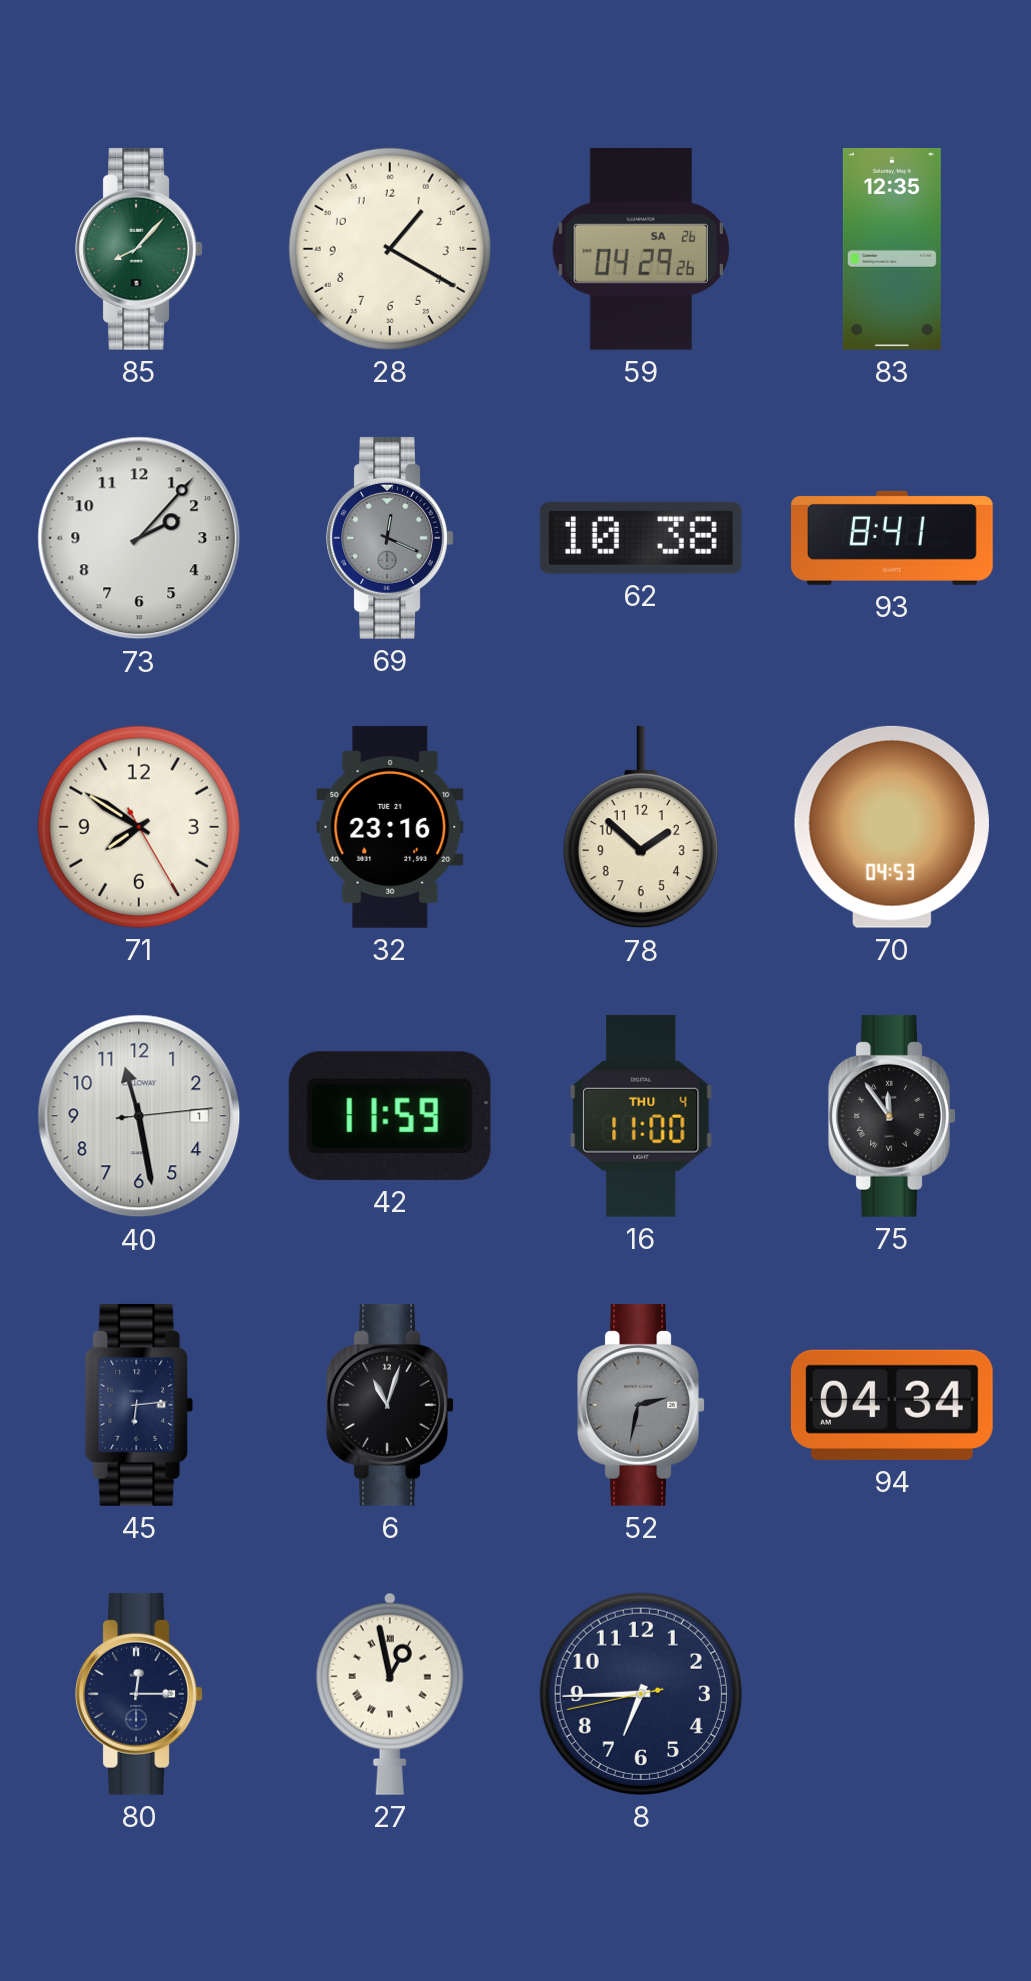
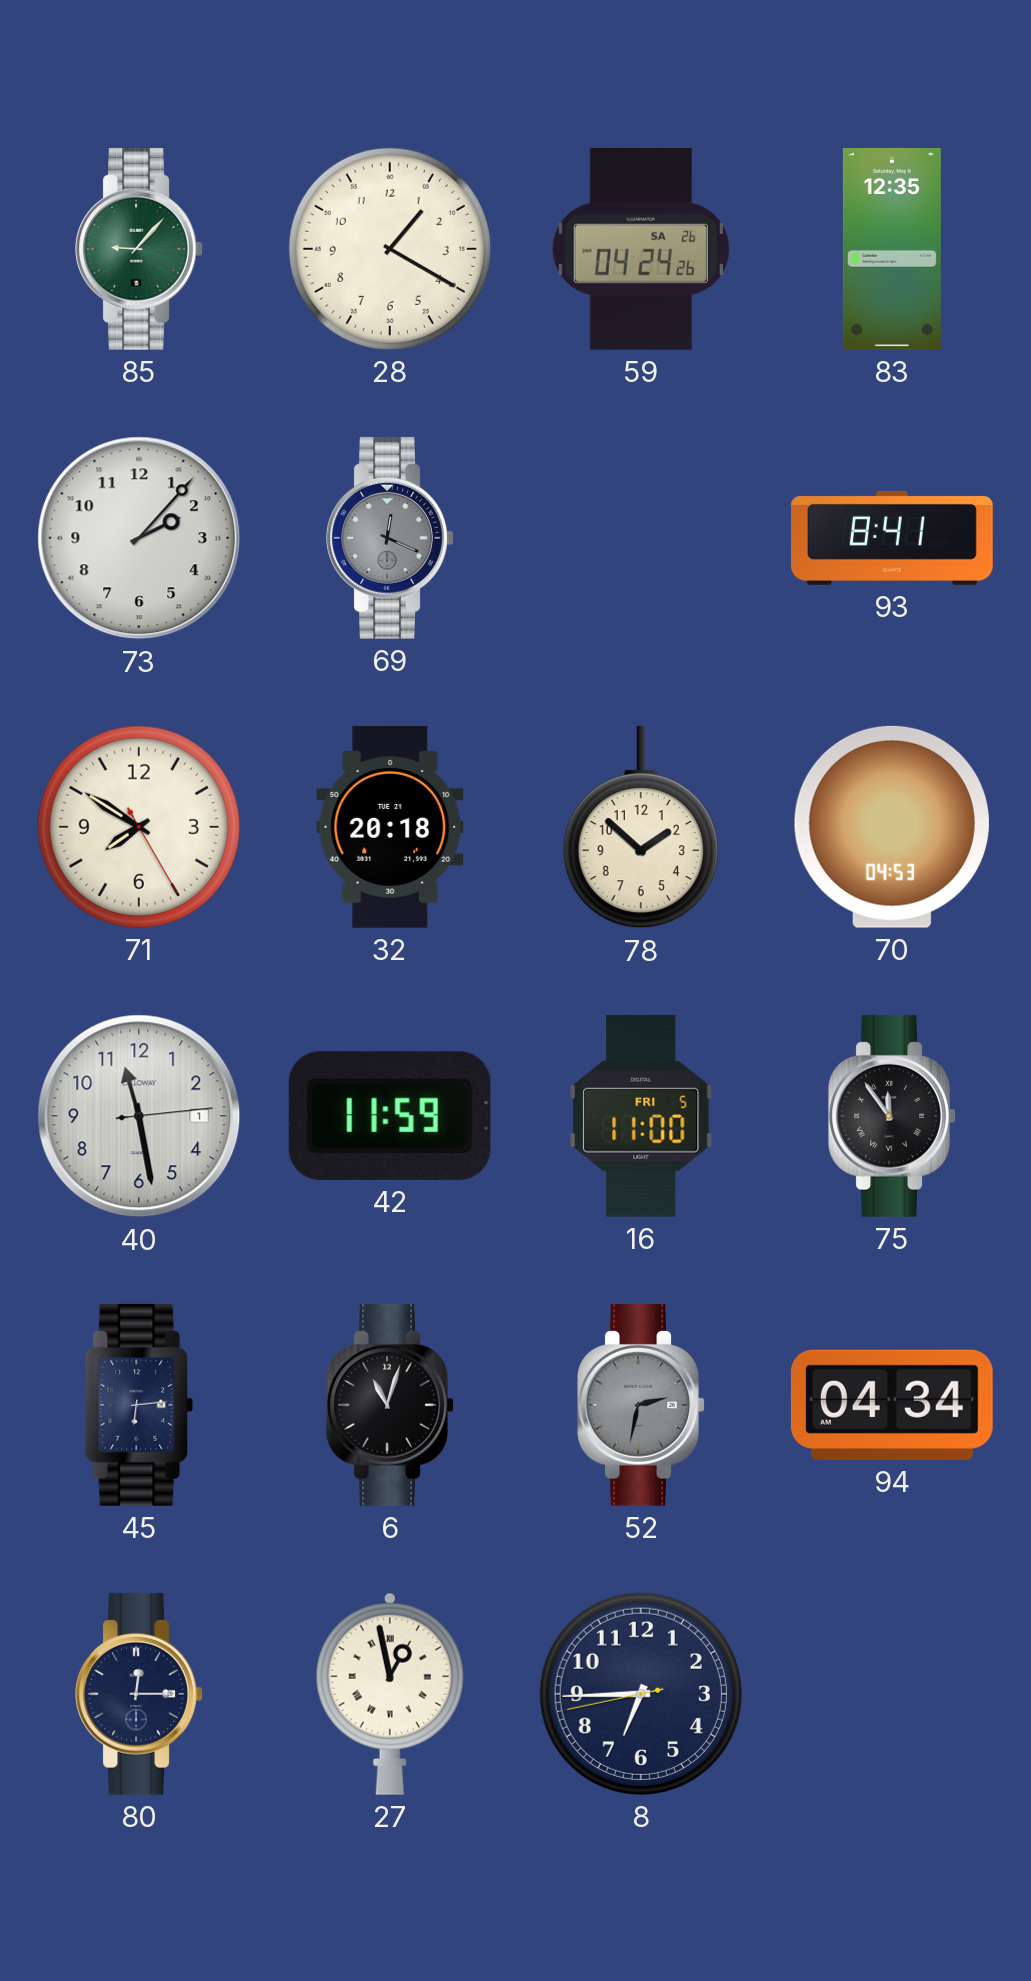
85: 8:07 -> 9:07 (139, 249)
59: 04:29 -> 04:24 (641, 249)
62: 10:38 -> none (641, 538)
32: 23:16 -> 20:18 (390, 827)
16 date: THU 4 -> FRI 5 (641, 1116)
